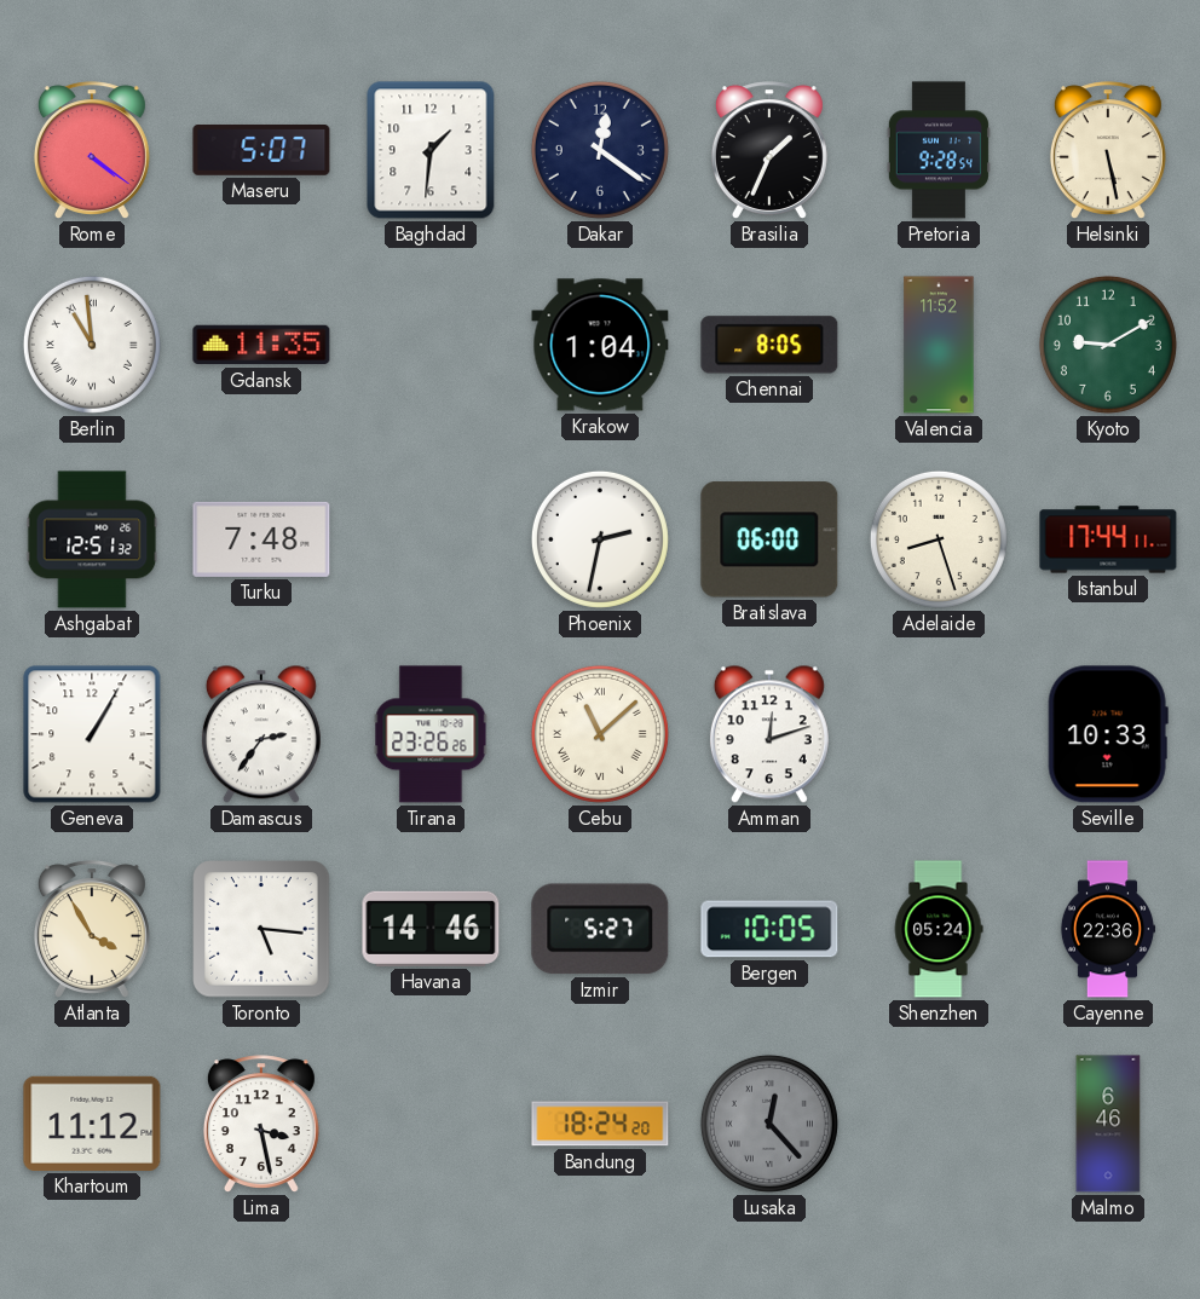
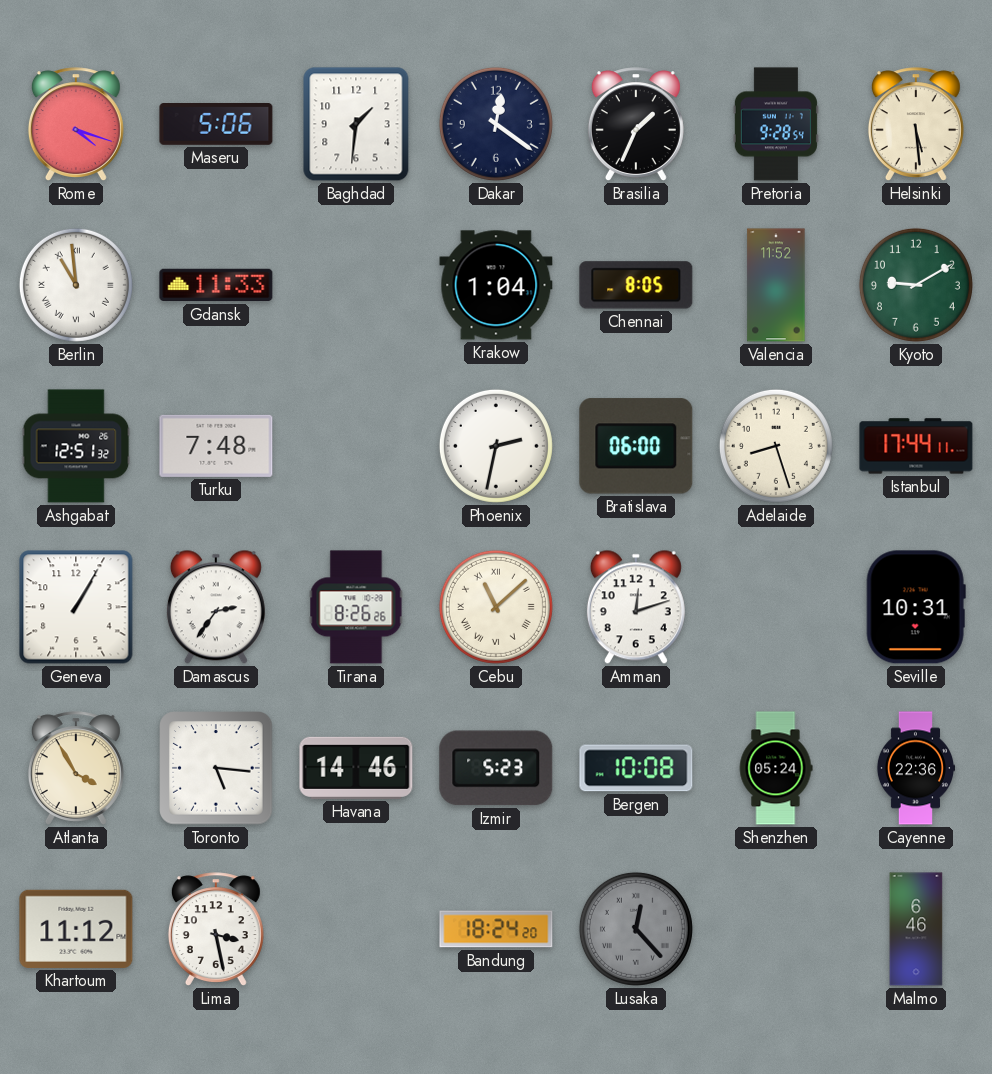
Rome: 4:21 -> 4:18 (76, 124)
Maseru: 5:07 -> 5:06 (216, 125)
Helsinki: 5:28 -> 5:29 (916, 124)
Gdansk: 11:35 -> 11:33 (216, 285)
Tirana: 23:26 -> 8:26 (356, 607)
Seville: 10:33 -> 10:31 (916, 607)
Izmir: 5:27 -> 5:23 (496, 768)
Bergen: 10:05 -> 10:08 (636, 768)
